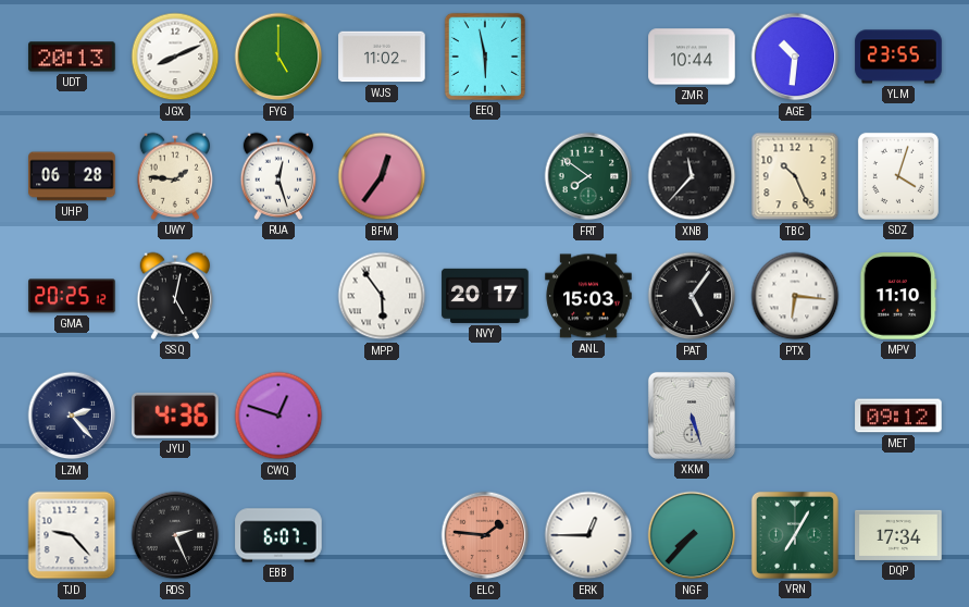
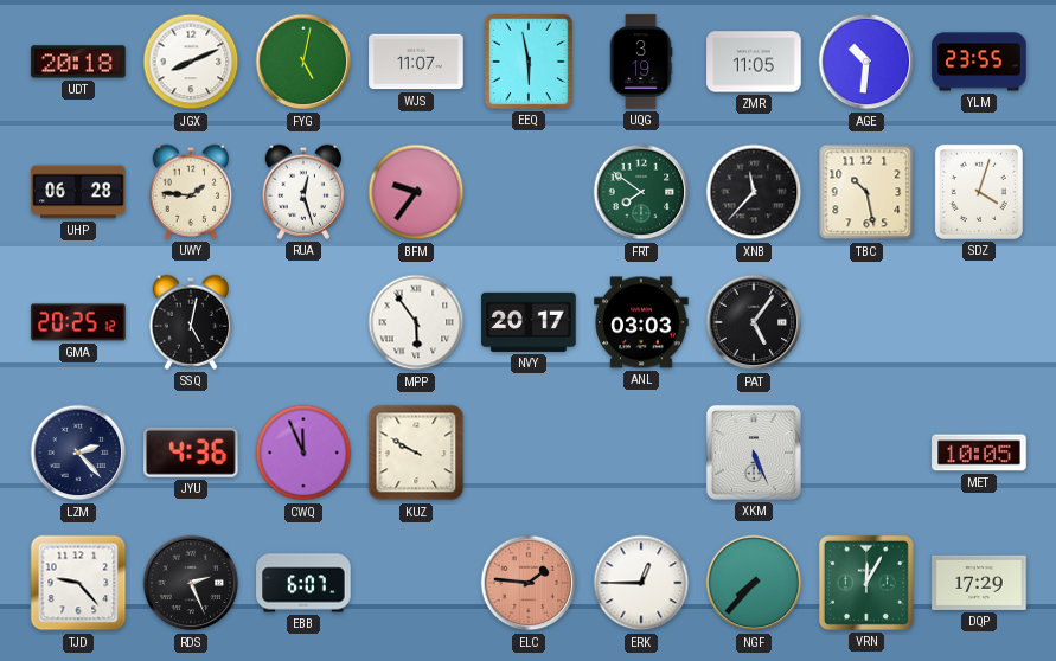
UDT: 20:13 -> 20:18 (78, 62)
FYG: 5:00 -> 5:02 (303, 62)
WJS: 11:02 -> 11:07 (416, 62)
UQG: none -> 3:19 (641, 62)
ZMR: 10:44 -> 11:05 (754, 62)
BFM: 12:36 -> 9:36 (416, 192)
TBC: 10:26 -> 10:28 (866, 192)
ANL: 15:03 -> 03:03 (641, 322)
PTX: 6:16 -> none (795, 296)
MPV: 11:10 -> none (898, 296)
CWQ: 12:48 -> 11:56 (303, 453)
KUZ: none -> 9:50 (416, 453)
XKM: 5:27 -> 5:26 (754, 453)
MET: 09:12 -> 10:05 (979, 453)
VRN: 7:05 -> 12:05 (866, 583)
DQP: 17:34 -> 17:29 (979, 583)
